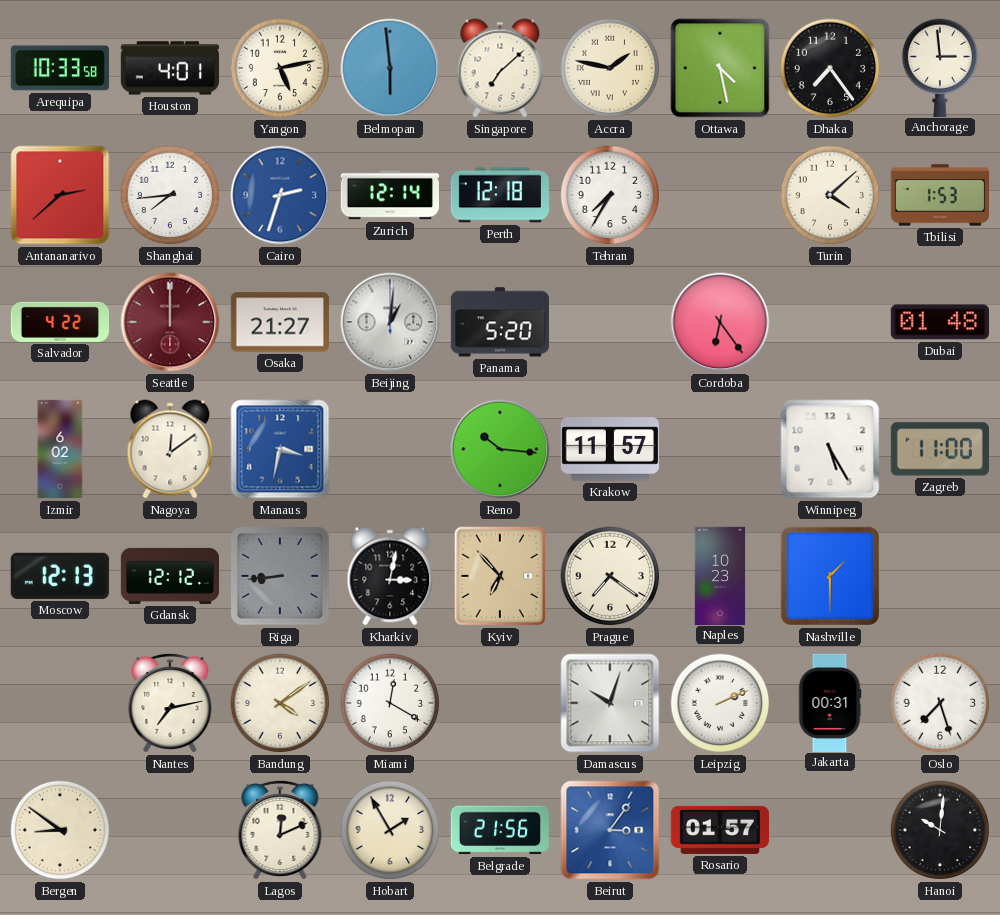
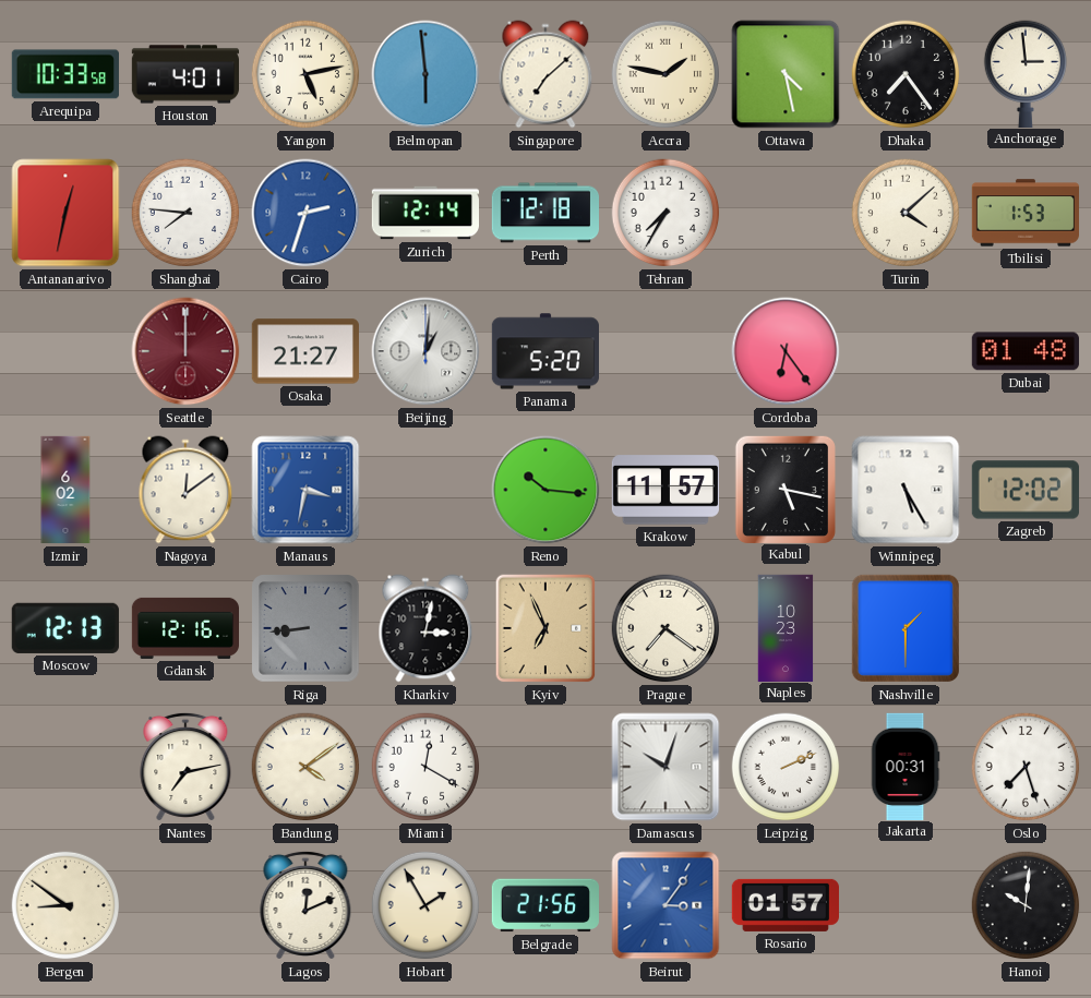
Antananarivo: 2:38 -> 12:32 (65, 213)
Shanghai: 7:44 -> 7:46 (185, 213)
Salvador: 4:22 -> none (59, 322)
Kabul: none -> 5:17 (786, 489)
Zagreb: 11:00 -> 12:02 (1026, 490)
Gdansk: 12:12 -> 12:16 (185, 628)
Kyiv: 6:53 -> 6:56 (545, 628)
